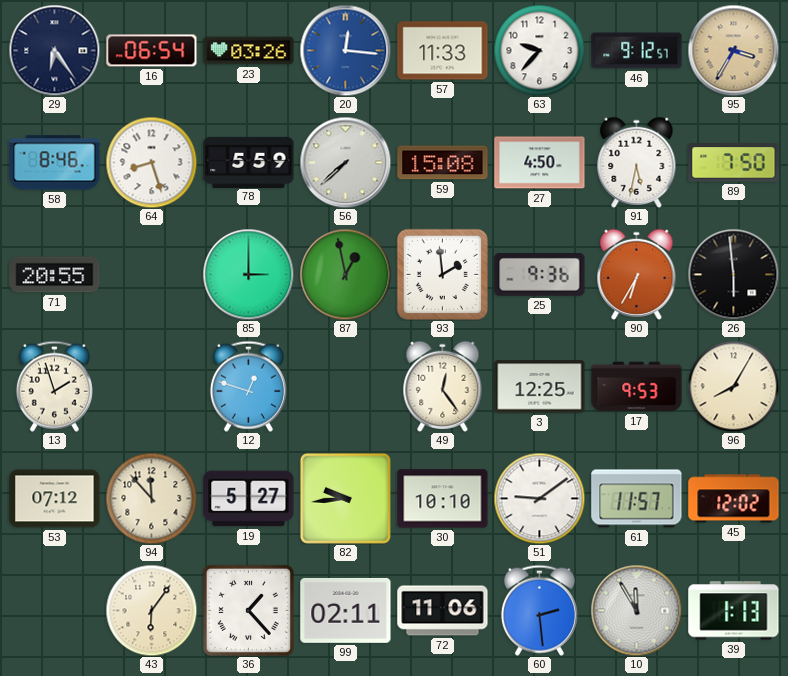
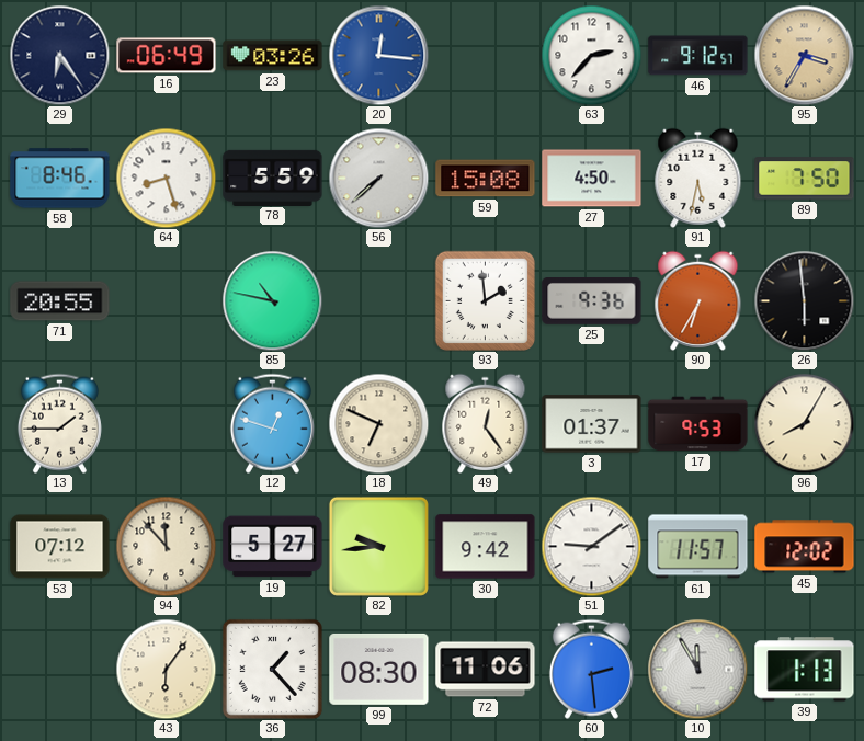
16: 06:54 -> 06:49 (167, 56)
57: 11:33 -> none (443, 51)
63: 9:37 -> 2:37 (591, 55)
85: 3:00 -> 10:47 (272, 300)
87: 12:58 -> none (345, 274)
13: 1:57 -> 1:45 (59, 423)
18: none -> 6:49 (378, 423)
3: 12:25 -> 01:37 (592, 424)
30: 10:10 -> 9:42 (486, 547)
99: 02:11 -> 08:30 (379, 669)
